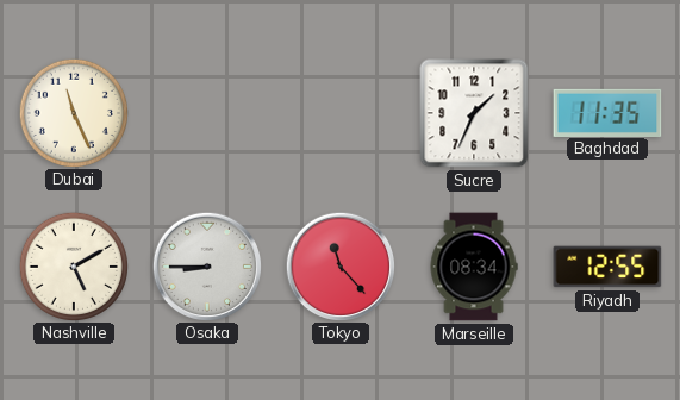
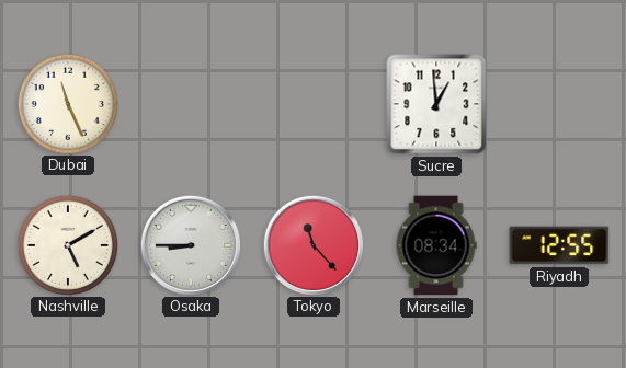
Sucre: 1:34 -> 12:59 (436, 104)
Baghdad: 11:35 -> none (607, 112)
